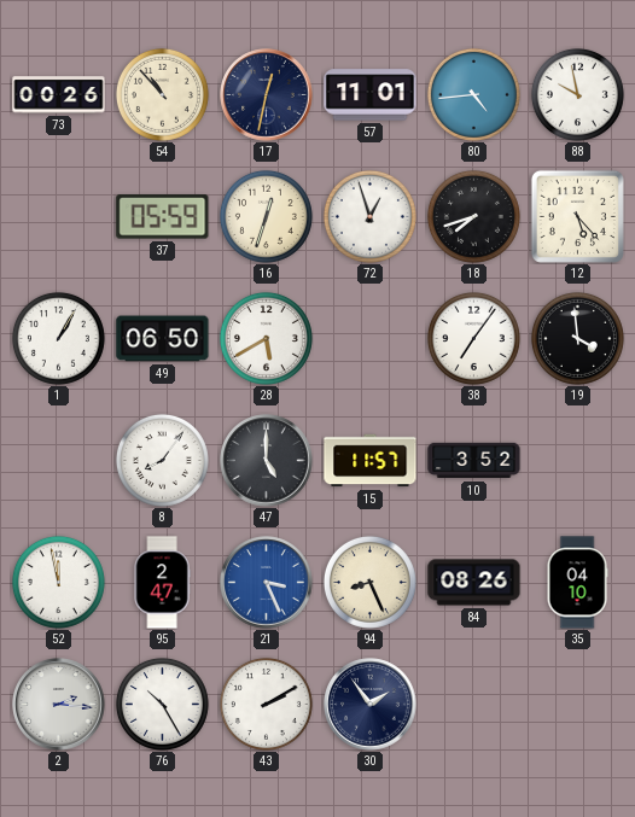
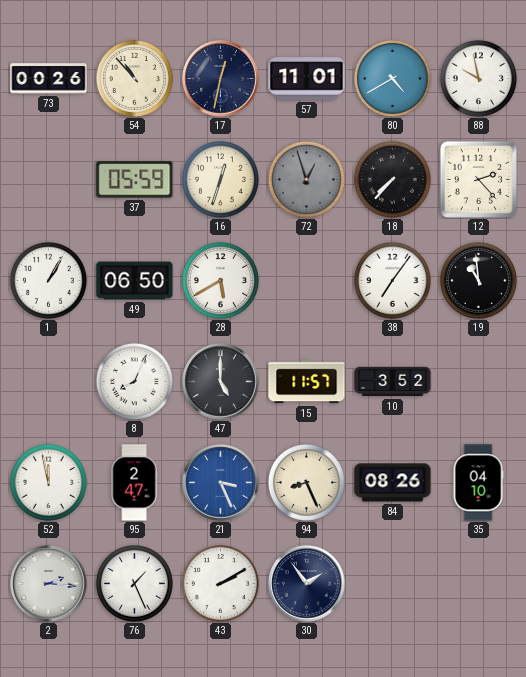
80: 4:44 -> 4:40 (392, 78)
72 dial: white -> grey (306, 179)
18: 7:42 -> 7:37 (392, 179)
12: 5:23 -> 2:23 (478, 179)
19: 3:59 -> 10:59 (478, 280)
8: 8:06 -> 8:04 (134, 381)
76: 10:25 -> 1:26 (134, 583)
